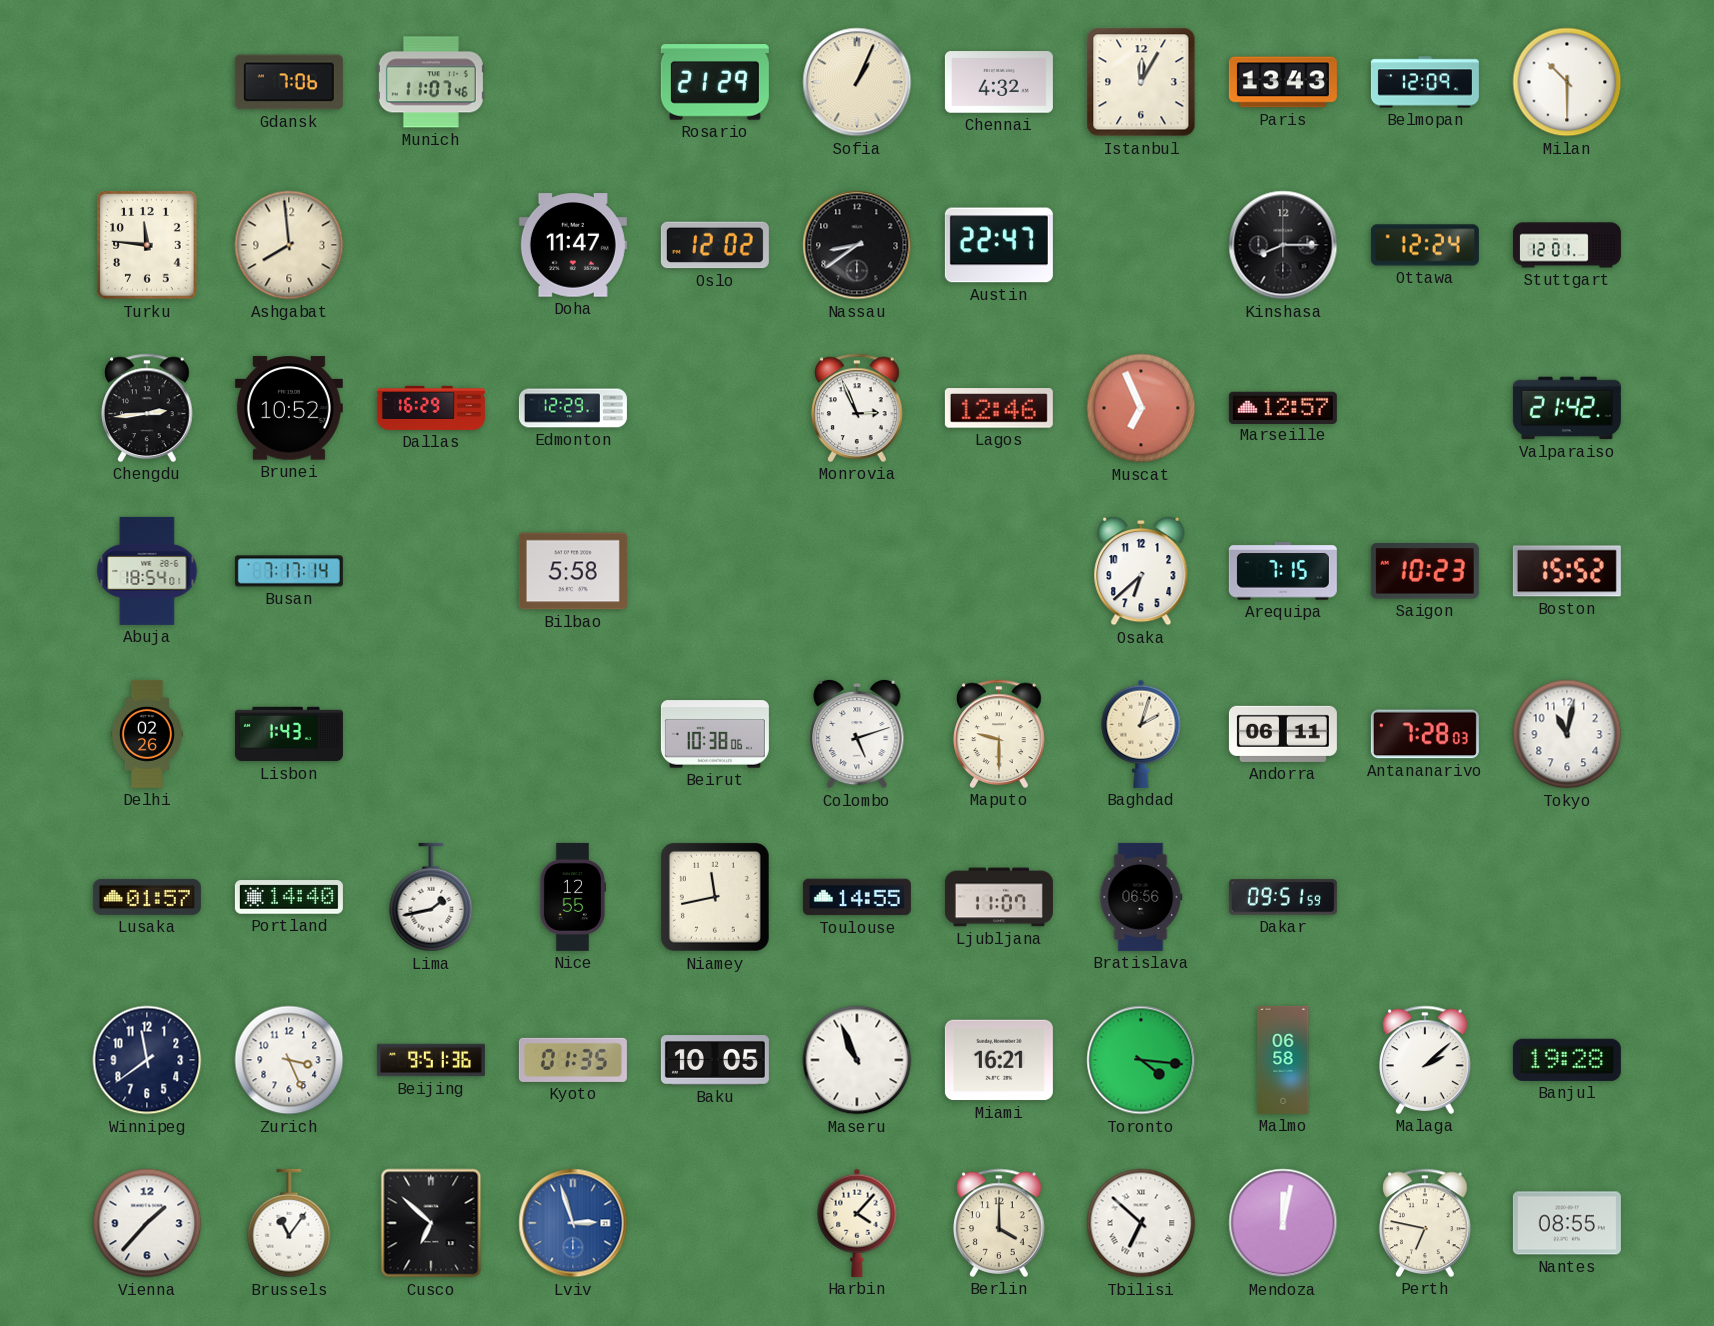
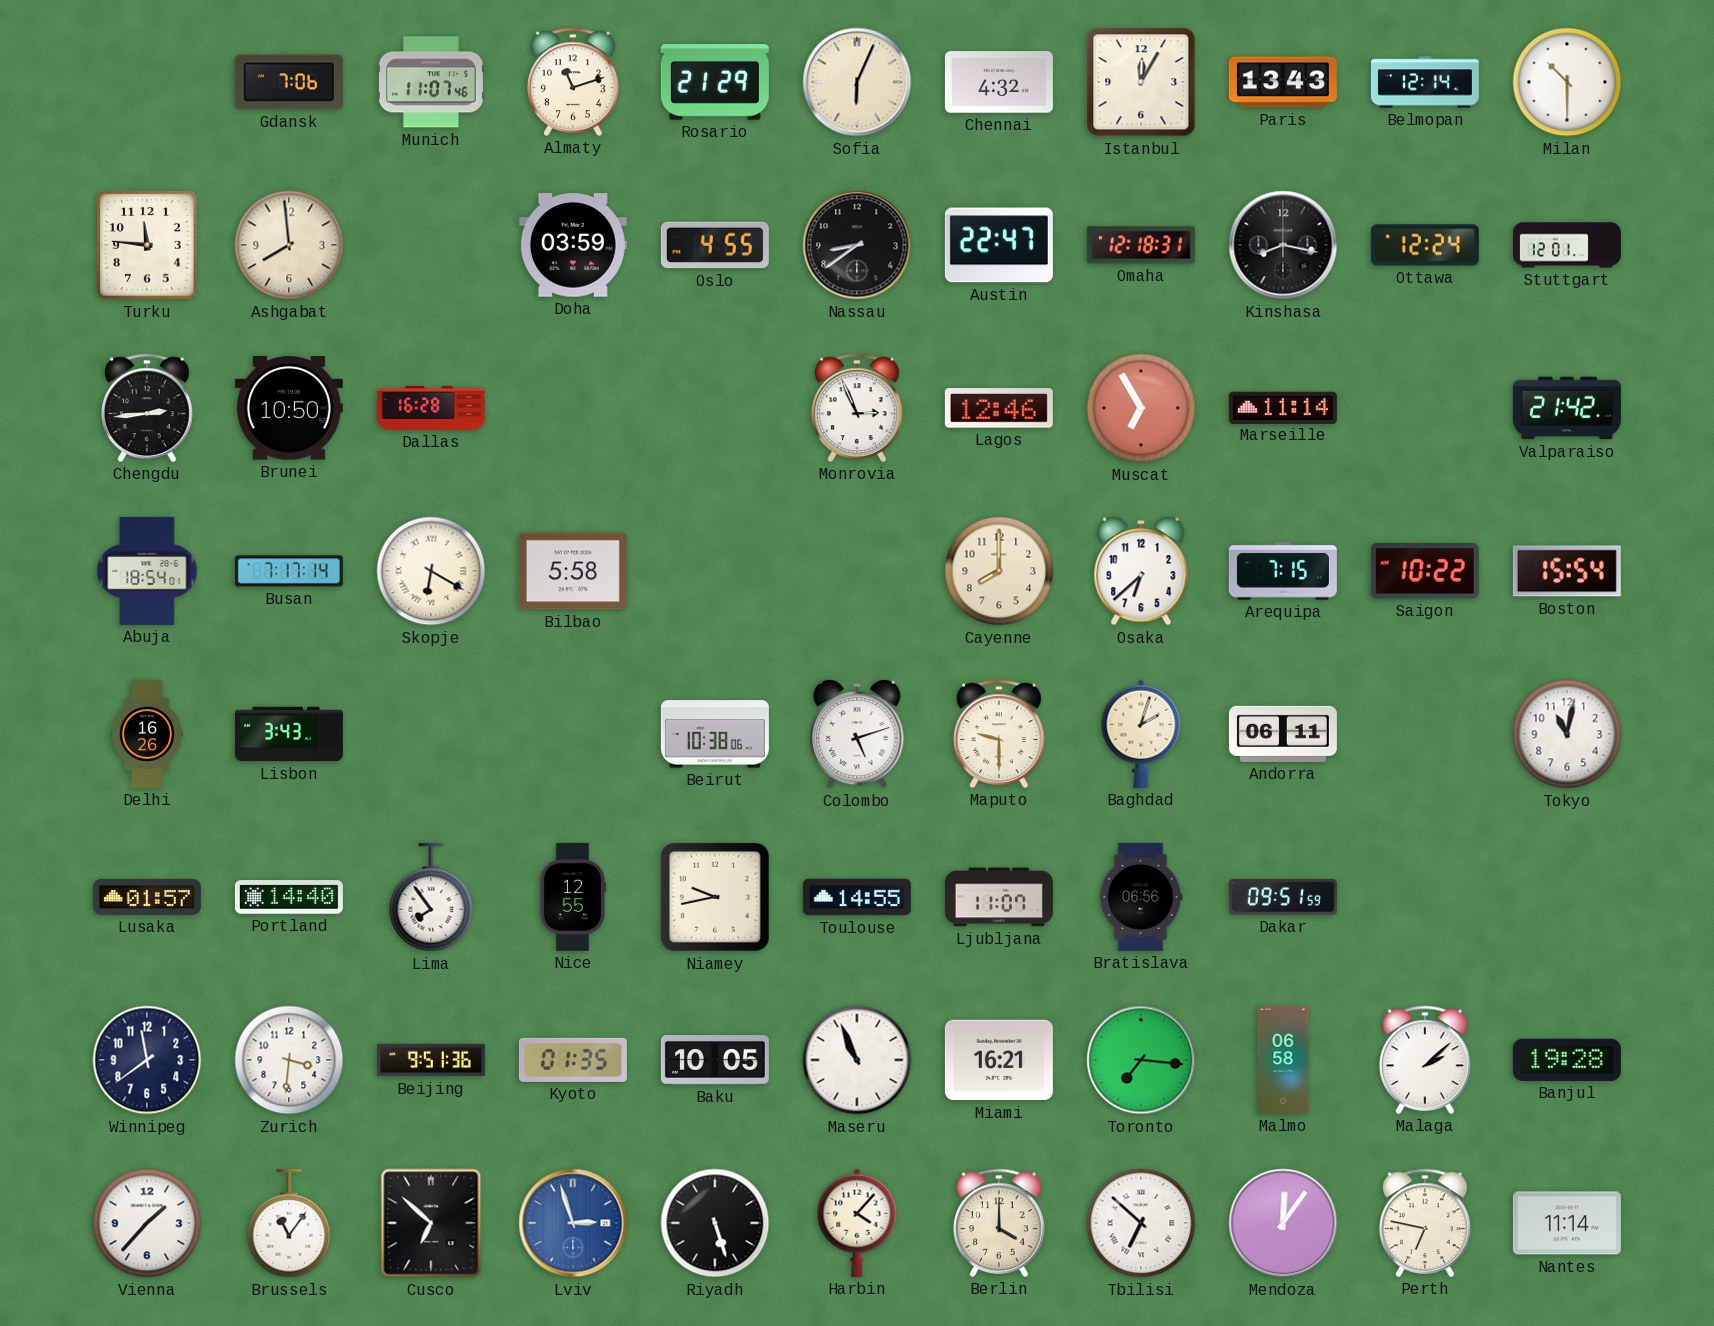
Almaty: none -> 11:12 (573, 82)
Sofia: 1:04 -> 6:04 (857, 82)
Belmopan: 12:09 -> 12:14 (1425, 82)
Doha: 11:47 -> 03:59 (573, 245)
Oslo: 12:02 -> 4:55 (715, 245)
Omaha: none -> 12:18 (1141, 245)
Kinshasa: 8:15 -> 8:17 (1283, 245)
Brunei: 10:52 -> 10:50 (289, 408)
Dallas: 16:29 -> 16:28 (431, 408)
Edmonton: 12:29 -> none (573, 408)
Muscat: 6:56 -> 6:55 (1141, 408)
Marseille: 12:57 -> 11:14 (1283, 407)
Skopje: none -> 6:20 (431, 571)
Cayenne: none -> 8:00 (999, 571)
Saigon: 10:23 -> 10:22 (1425, 572)
Boston: 15:52 -> 15:54 (1567, 571)
Delhi: 02:26 -> 16:26 (147, 734)
Lisbon: 1:43 -> 3:43 (289, 734)
Antananarivo: 7:28 -> none (1425, 734)
Lima: 1:43 -> 7:54 (431, 897)
Niamey: 11:43 -> 9:43 (715, 897)
Zurich: 3:26 -> 3:31 (289, 1060)
Toronto: 4:16 -> 7:16 (1141, 1060)
Riyadh: none -> 5:27 (715, 1223)
Mendoza: 12:02 -> 12:06 (1283, 1223)
Nantes: 08:55 -> 11:14 (1567, 1223)
